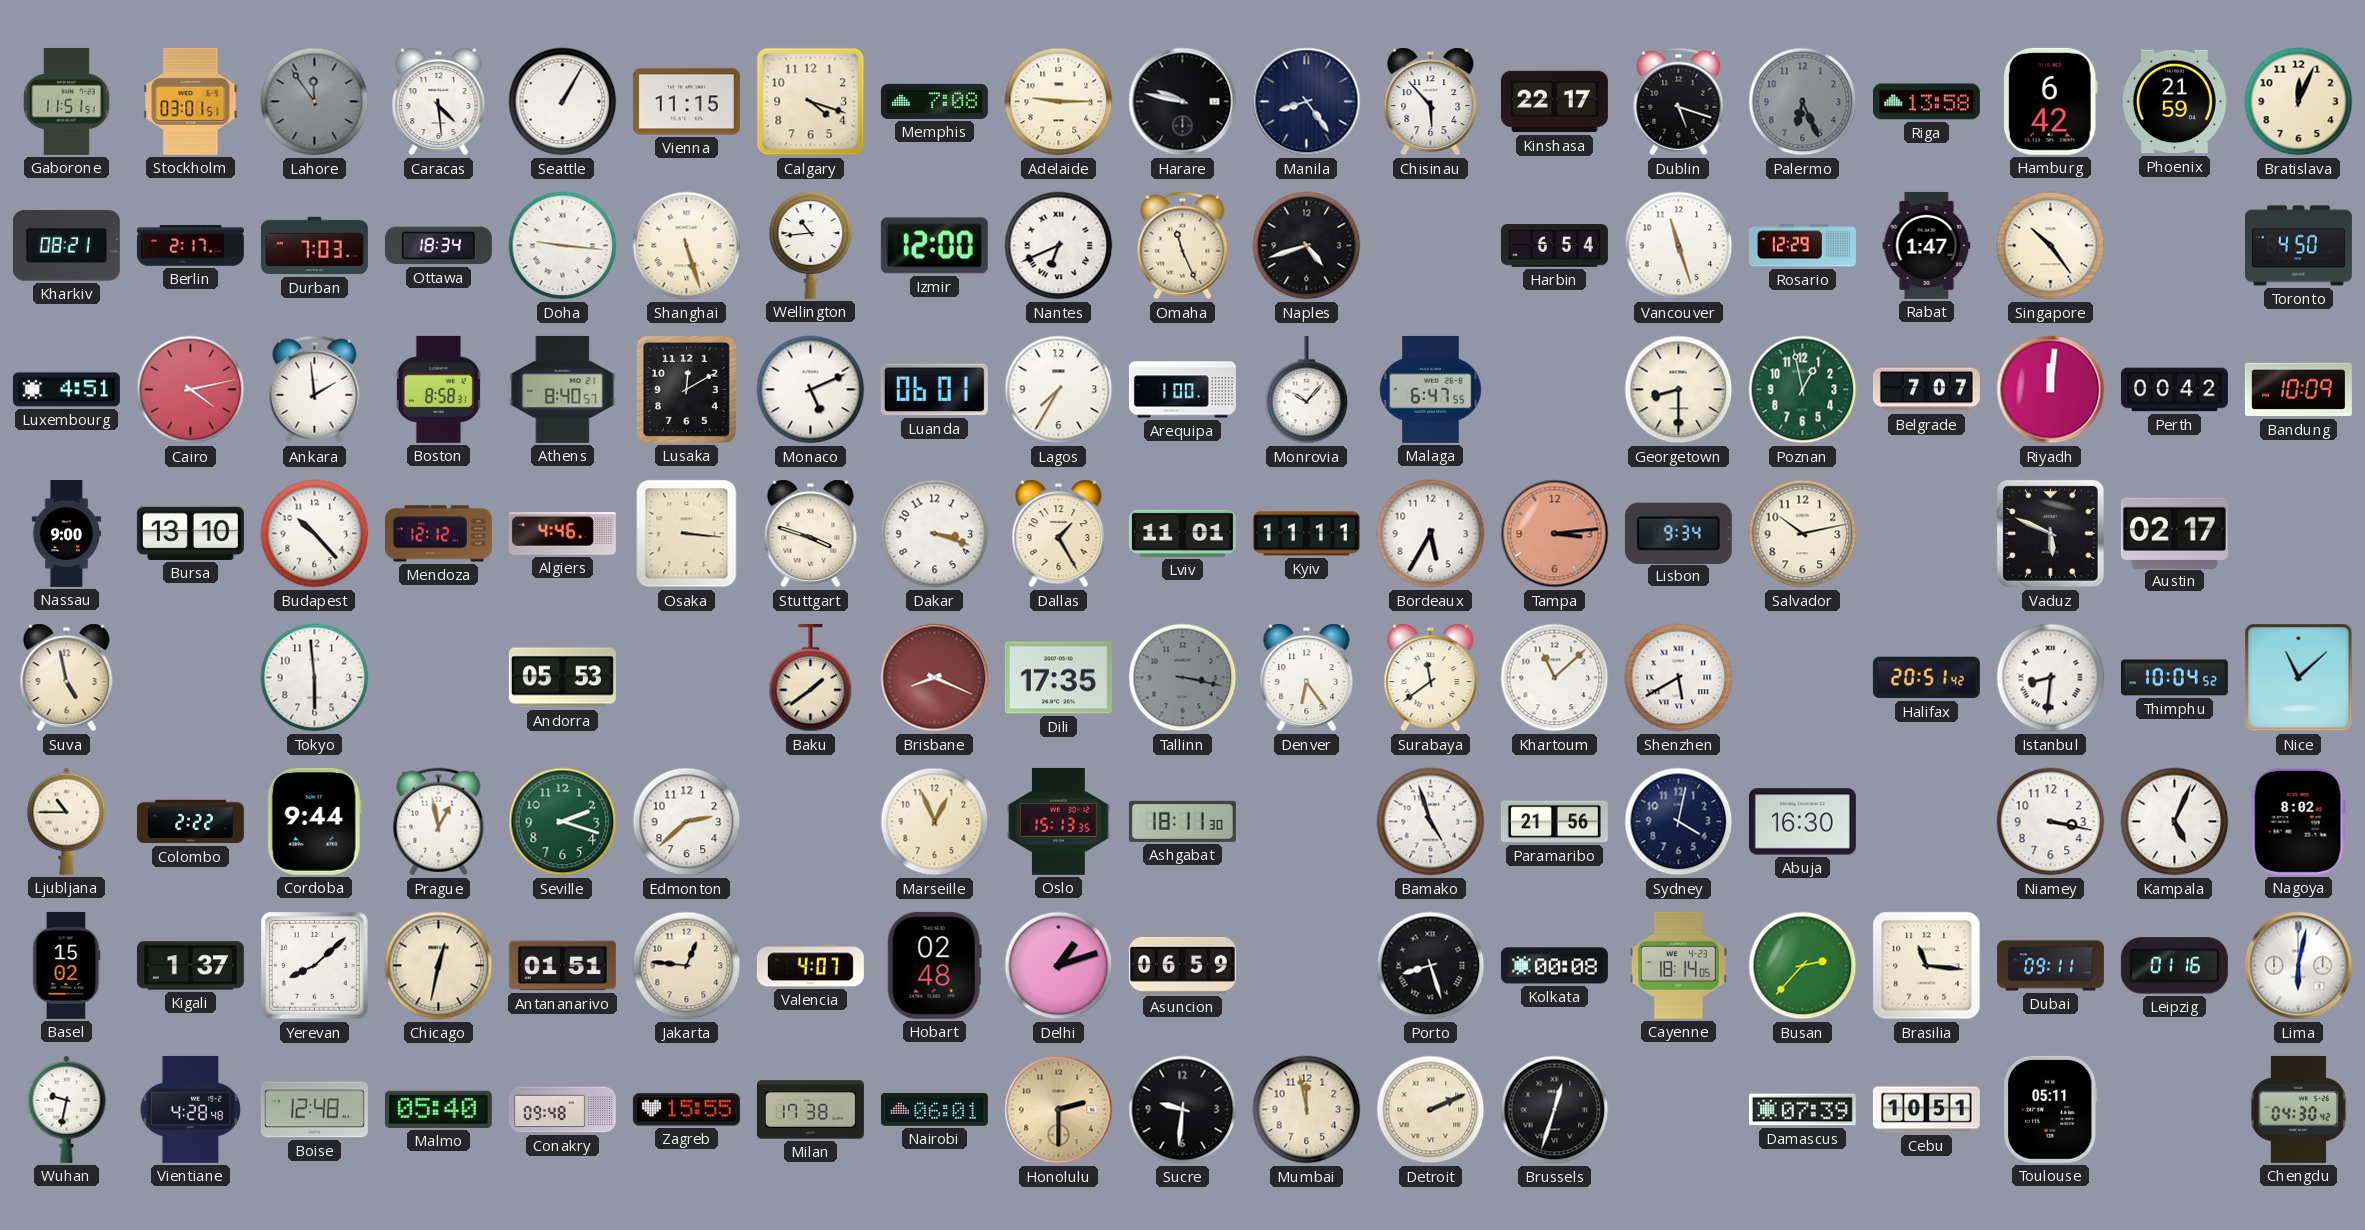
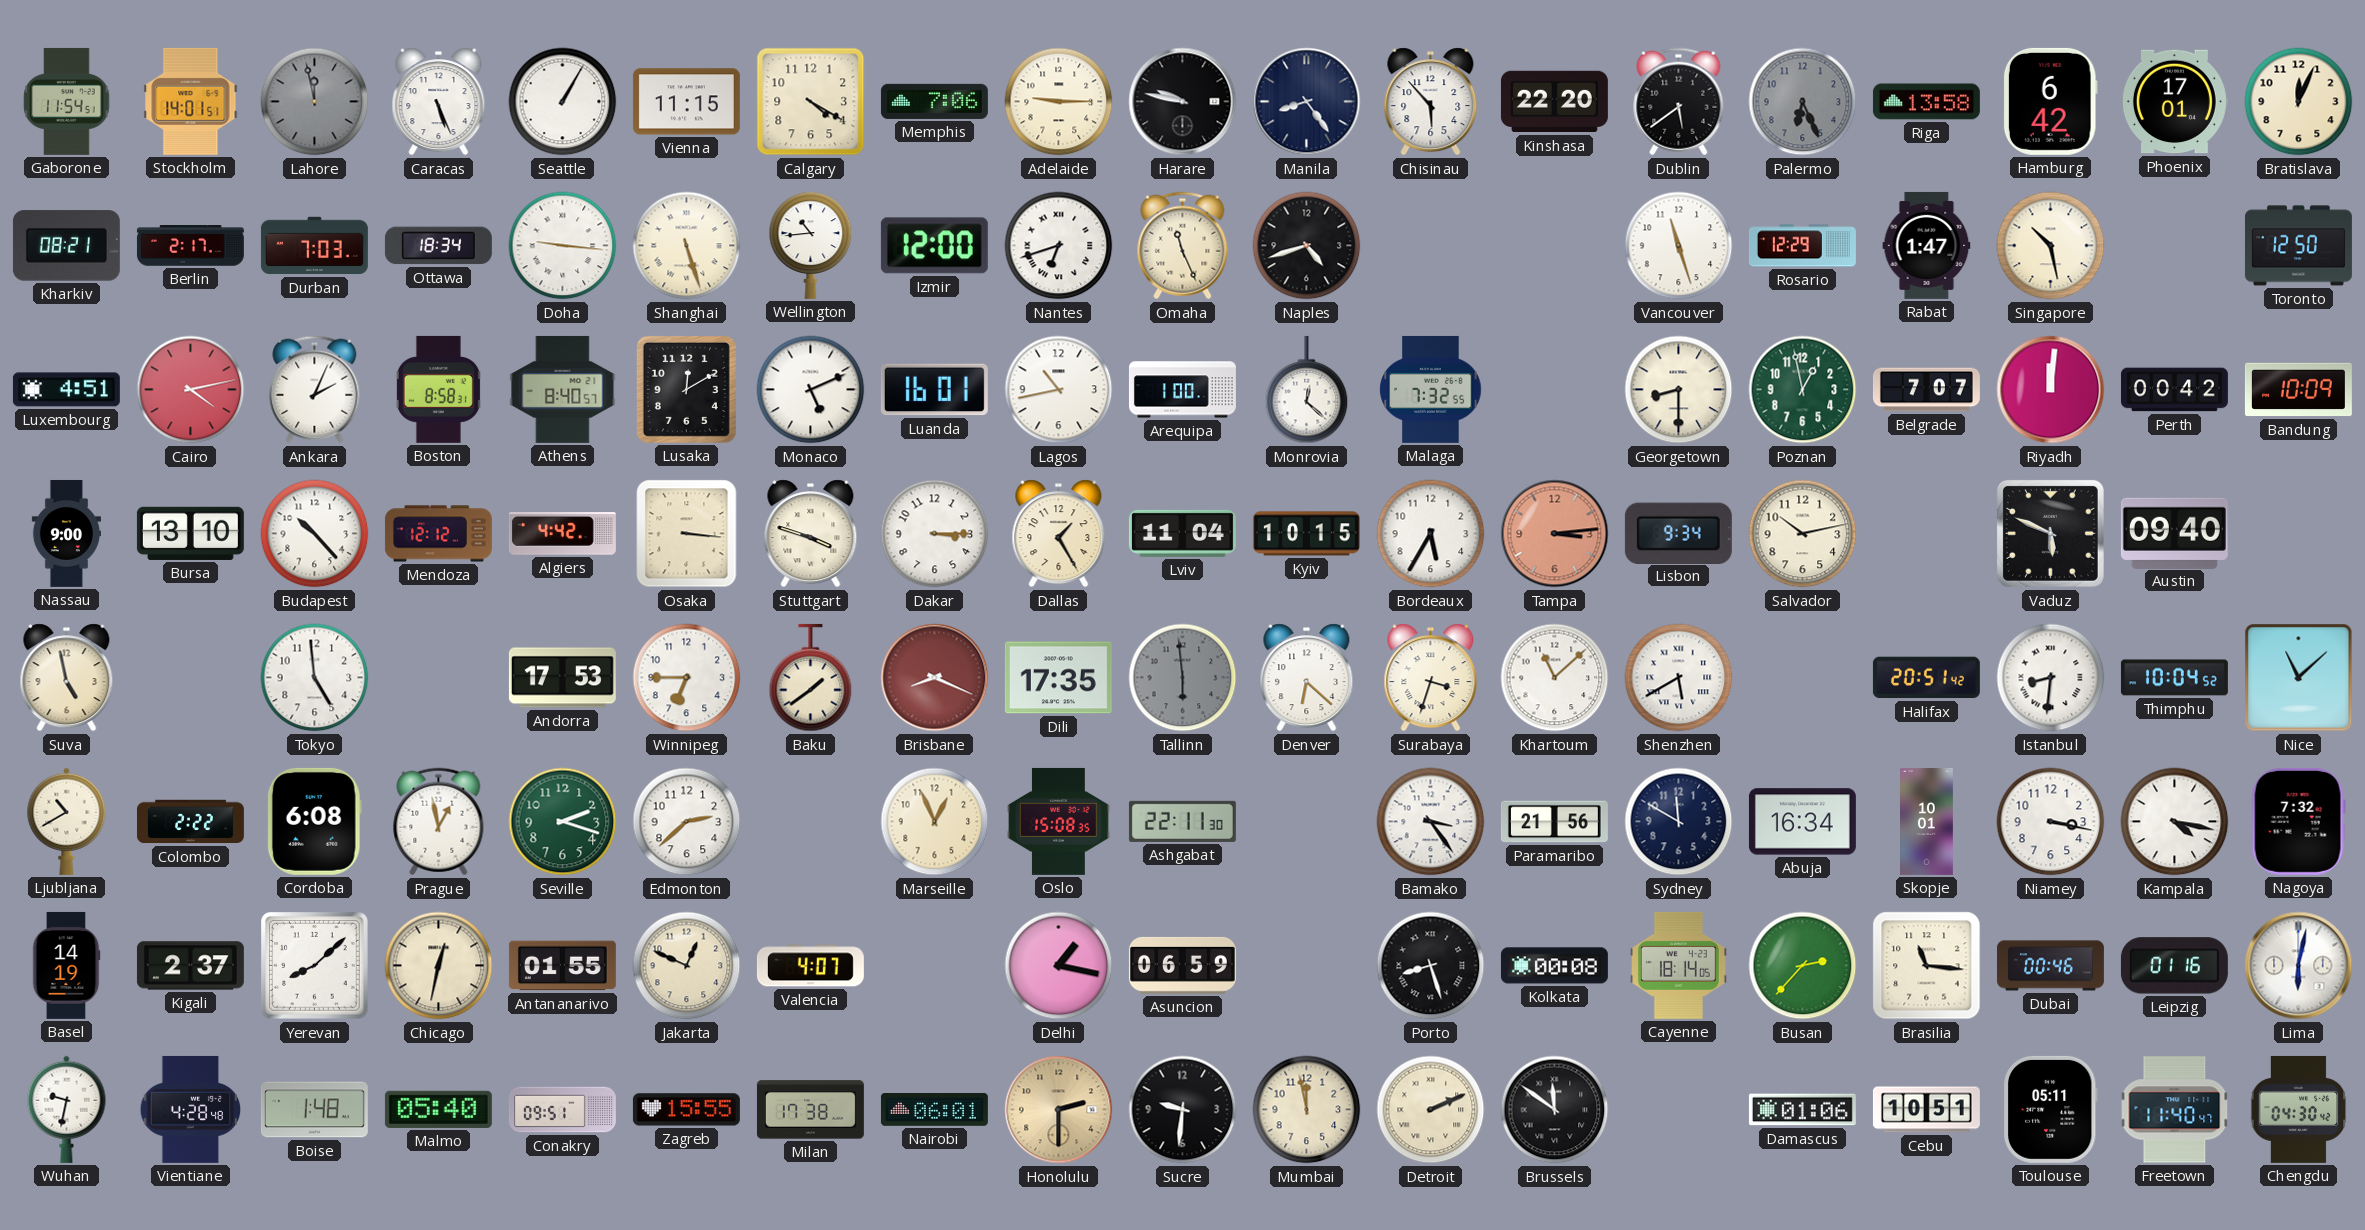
Gaborone: 11:51 -> 11:54 (67, 101)
Stockholm: 03:01 -> 14:01 (191, 101)
Lahore: 11:54 -> 11:58 (315, 102)
Caracas: 4:29 -> 5:26 (439, 102)
Calgary: 4:18 -> 4:20 (811, 102)
Memphis: 7:08 -> 7:06 (934, 101)
Kinshasa: 22:17 -> 22:20 (1554, 102)
Dublin: 5:18 -> 5:39 (1679, 102)
Phoenix: 21:59 -> 17:01 (2174, 102)
Nantes: 6:41 -> 6:42 (1059, 246)
Harbin: 6:54 -> none (1554, 246)
Singapore: 10:24 -> 10:28 (2051, 246)
Toronto: 4:50 -> 12:50 (2298, 246)
Ankara: 1:59 -> 2:04 (315, 390)
Luanda: 06:01 -> 16:01 (934, 390)
Lagos: 7:35 -> 10:43 (1059, 390)
Monrovia: 10:07 -> 12:22 (1307, 390)
Malaga: 6:47 -> 7:32 (1431, 389)
Algiers: 4:46 -> 4:42 (562, 534)
Dakar: 3:18 -> 3:15 (935, 534)
Lviv: 11:01 -> 11:04 (1182, 533)
Kyiv: 11:11 -> 10:15 (1306, 534)
Austin: 02:17 -> 09:40 (2174, 533)
Tokyo: 5:59 -> 4:59 (315, 678)
Andorra: 05:53 -> 17:53 (562, 678)
Winnipeg: none -> 6:45 (687, 678)
Tallinn: 3:17 -> 5:59 (1183, 678)
Denver: 6:24 -> 6:22 (1307, 678)
Surabaya: 11:39 -> 3:33 (1431, 678)
Ljubljana: 10:45 -> 10:40 (67, 821)
Cordoba: 9:44 -> 6:08 (314, 821)
Oslo: 15:13 -> 15:08 (1059, 821)
Ashgabat: 18:11 -> 22:11 (1182, 821)
Bamako: 4:57 -> 3:24 (1431, 822)
Sydney: 4:02 -> 11:50 (1679, 822)
Abuja: 16:30 -> 16:34 (1802, 822)
Skopje: none -> 10:01 (1927, 821)
Kampala: 5:04 -> 4:17 (2175, 822)
Nagoya: 8:02 -> 7:32 (2298, 821)
Basel: 15:02 -> 14:19 (66, 965)
Kigali: 1:37 -> 2:37 (190, 966)
Antananarivo: 01:51 -> 01:55 (562, 966)
Jakarta: 12:46 -> 12:49 (687, 966)
Hobart: 02:48 -> none (934, 965)
Delhi: 1:12 -> 1:17 (1059, 966)
Dubai: 09:11 -> 00:46 (2050, 966)
Boise: 12:48 -> 1:48 (314, 1110)
Conakry: 09:48 -> 09:51 (562, 1110)
Brussels: 12:33 -> 11:51 (1555, 1110)
Damascus: 07:39 -> 01:06 (1802, 1110)
Freetown: none -> 11:40 (2175, 1110)
